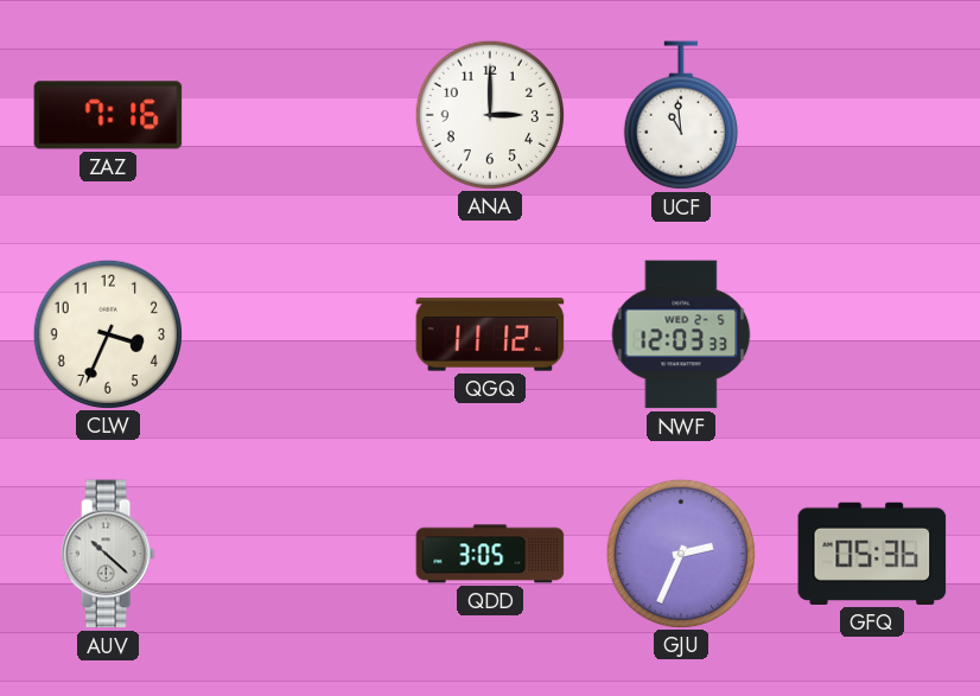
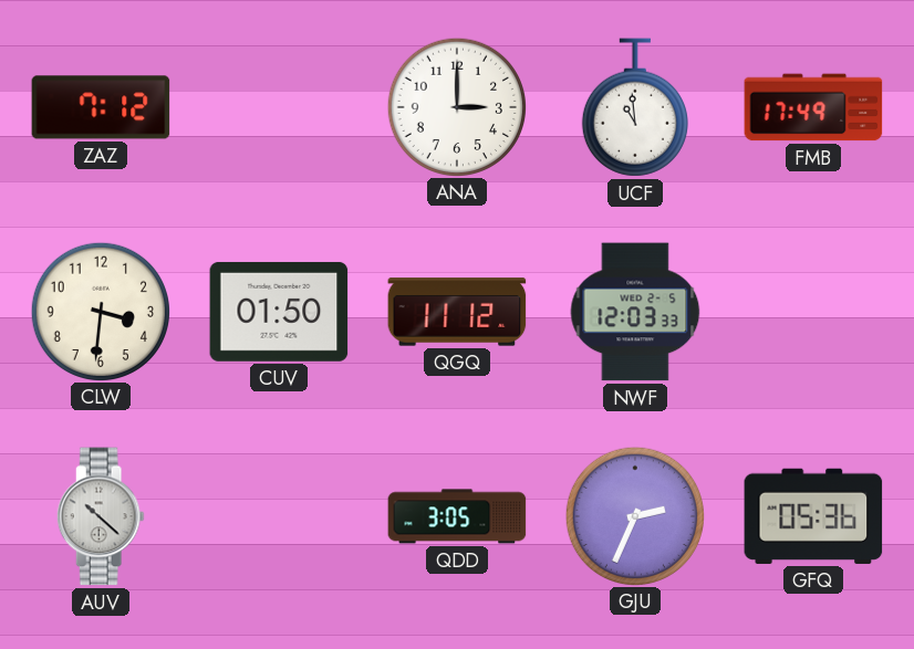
ZAZ: 7:16 -> 7:12 (101, 107)
FMB: none -> 17:49 (813, 107)
CLW: 3:34 -> 3:31 (100, 311)
CUV: none -> 01:50 (279, 312)
